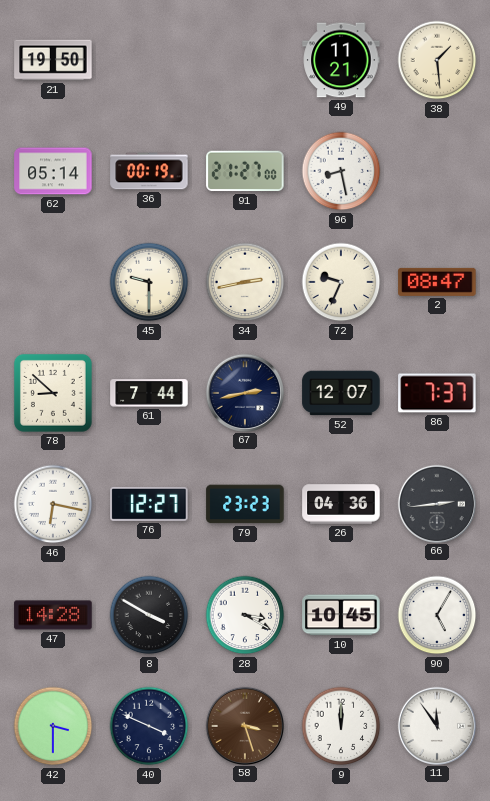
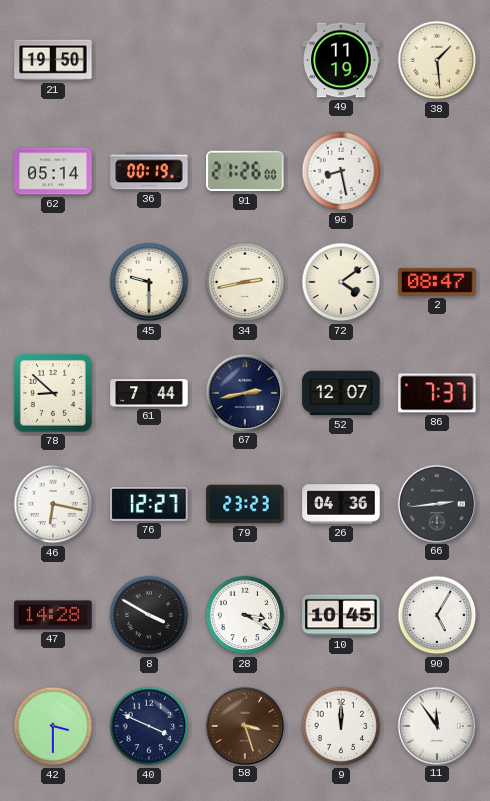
49: 11:21 -> 11:19 (341, 60)
91: 21:27 -> 21:26 (245, 171)
72: 9:34 -> 4:09 (341, 282)
